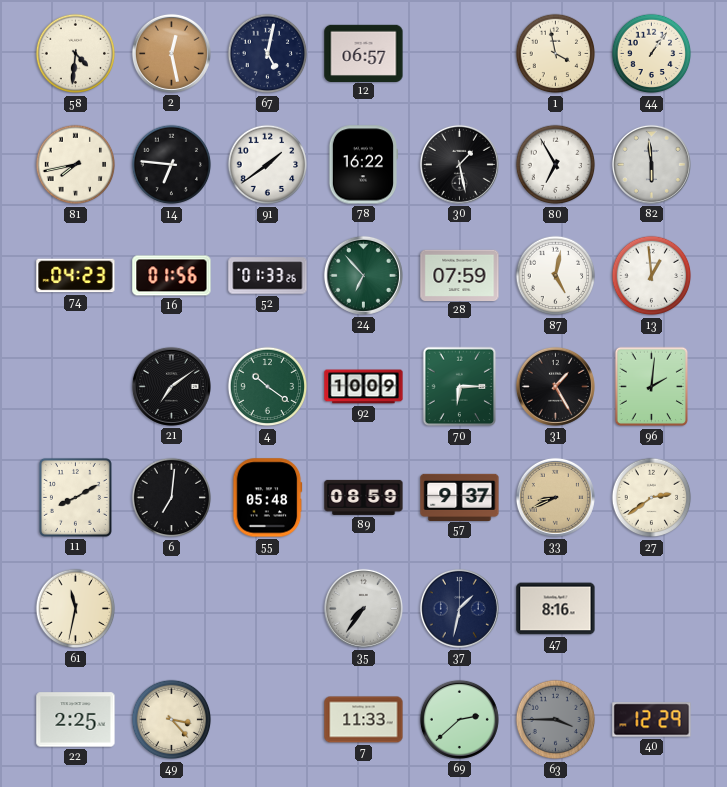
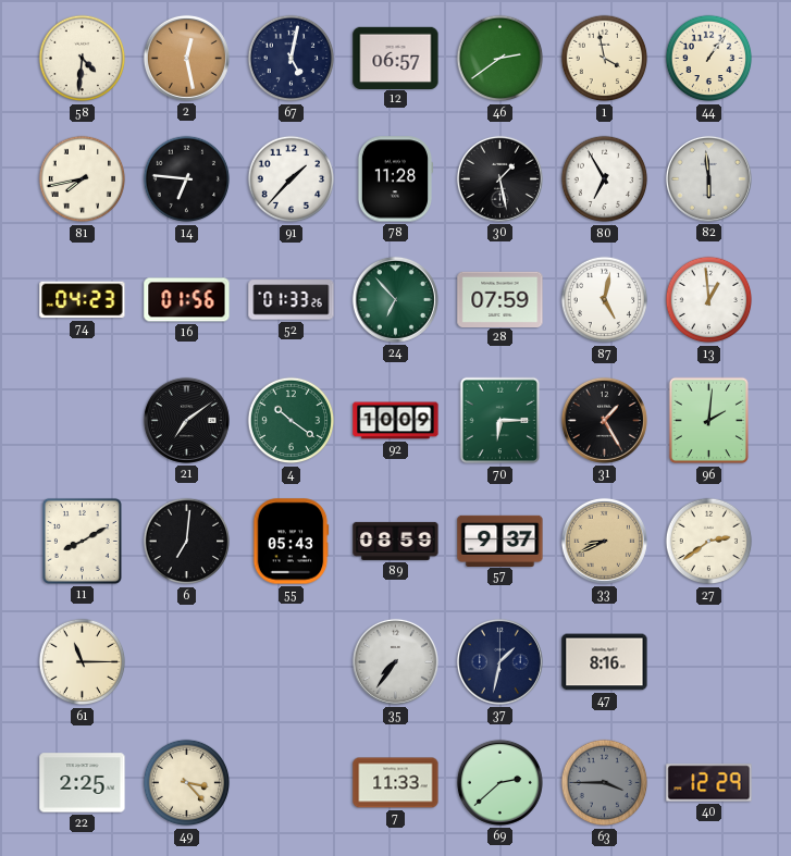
46: none -> 2:39 (500, 59)
91: 1:39 -> 1:37 (292, 179)
78: 16:22 -> 11:28 (395, 179)
55: 05:48 -> 05:43 (291, 542)
61: 11:32 -> 11:15 (83, 662)
